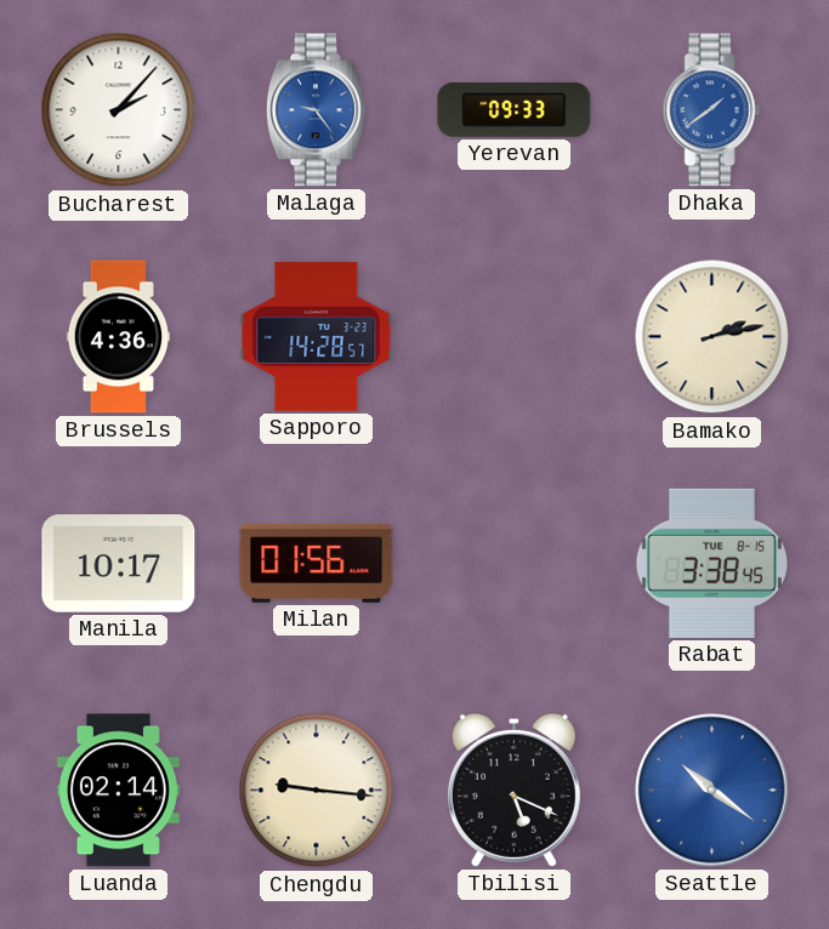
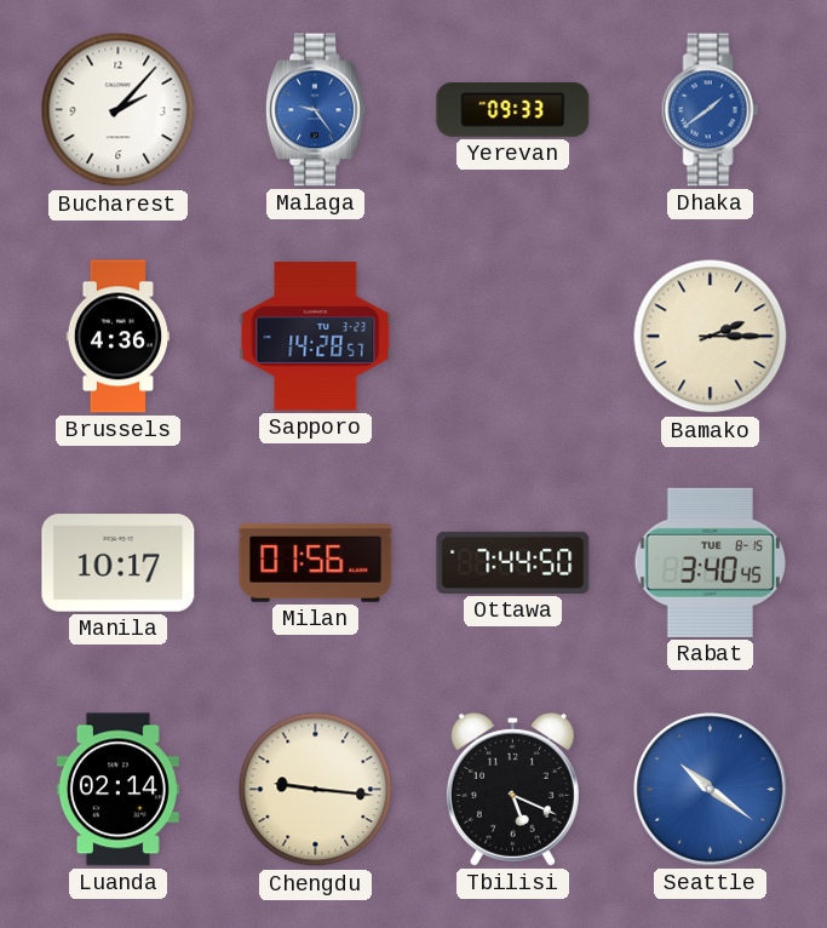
Bamako: 2:13 -> 2:15 (711, 337)
Ottawa: none -> 7:44 (513, 562)
Rabat: 3:38 -> 3:40 (710, 562)
